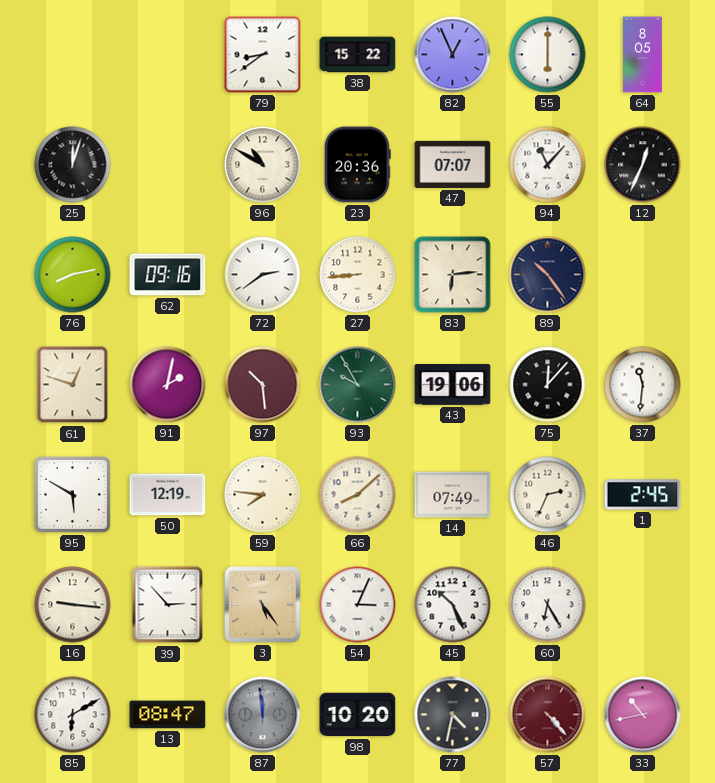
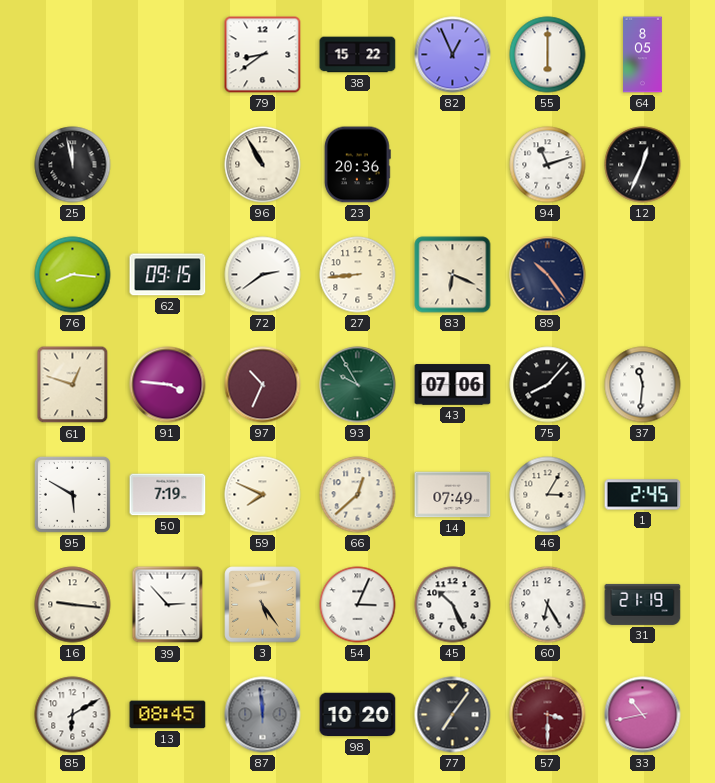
25: 12:03 -> 11:58 (73, 165)
96: 10:50 -> 10:55 (263, 165)
47: 07:07 -> none (453, 164)
94: 11:07 -> 11:12 (548, 165)
76: 8:13 -> 8:16 (73, 275)
62: 09:16 -> 09:15 (168, 275)
83: 6:14 -> 6:19 (453, 275)
91: 2:02 -> 3:46 (168, 385)
97: 10:29 -> 10:34 (263, 385)
43: 19:06 -> 07:06 (453, 385)
75: 12:07 -> 8:07 (548, 385)
50: 12:19 -> 7:19 (168, 495)
59: 7:46 -> 7:49 (263, 495)
66: 8:08 -> 12:38 (358, 495)
46: 2:34 -> 3:05 (548, 495)
31: none -> 21:19 (643, 604)
13: 08:47 -> 08:45 (168, 715)
77: 4:32 -> 7:06 (453, 715)
57: 4:23 -> 3:30 (548, 715)
